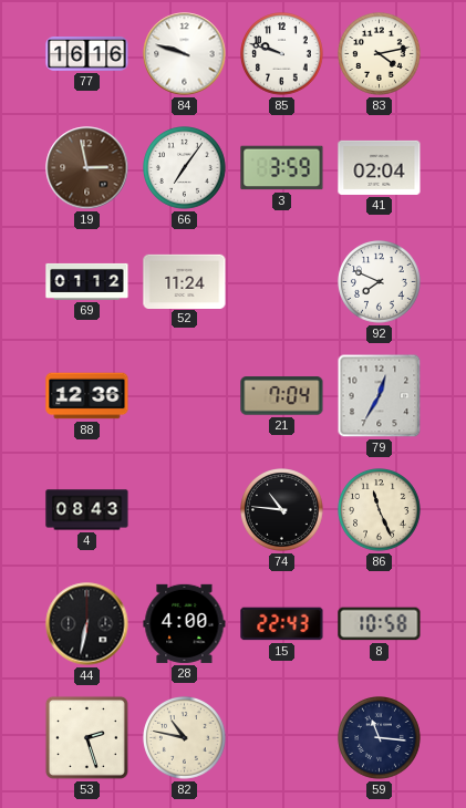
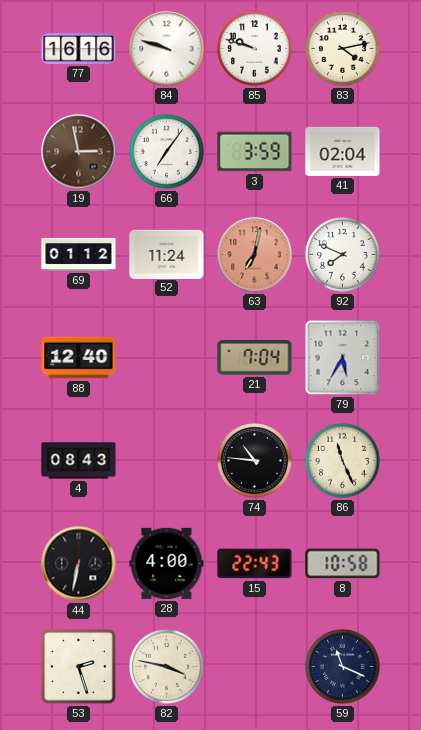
63: none -> 7:02 (255, 255)
88: 12:36 -> 12:40 (79, 358)
79: 12:35 -> 5:35 (343, 358)
82: 10:47 -> 3:47 (167, 667)
59: 11:16 -> 11:19 (343, 667)
